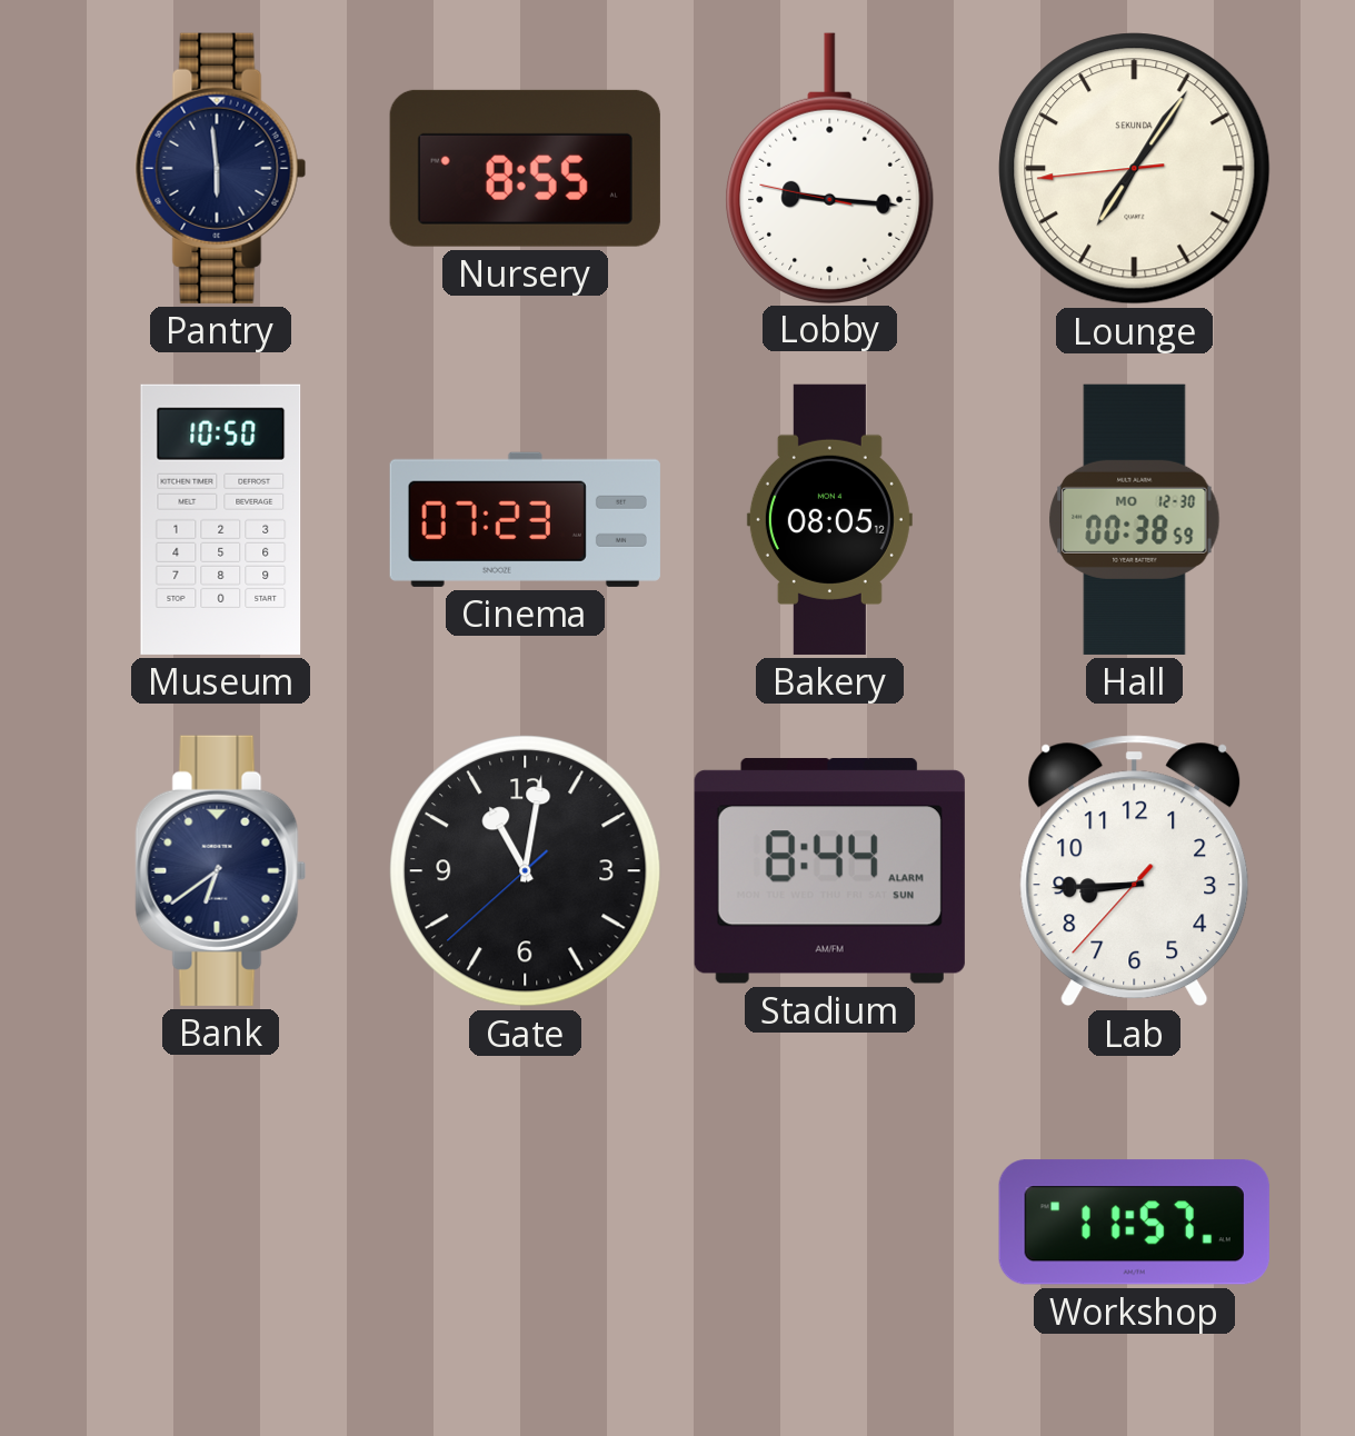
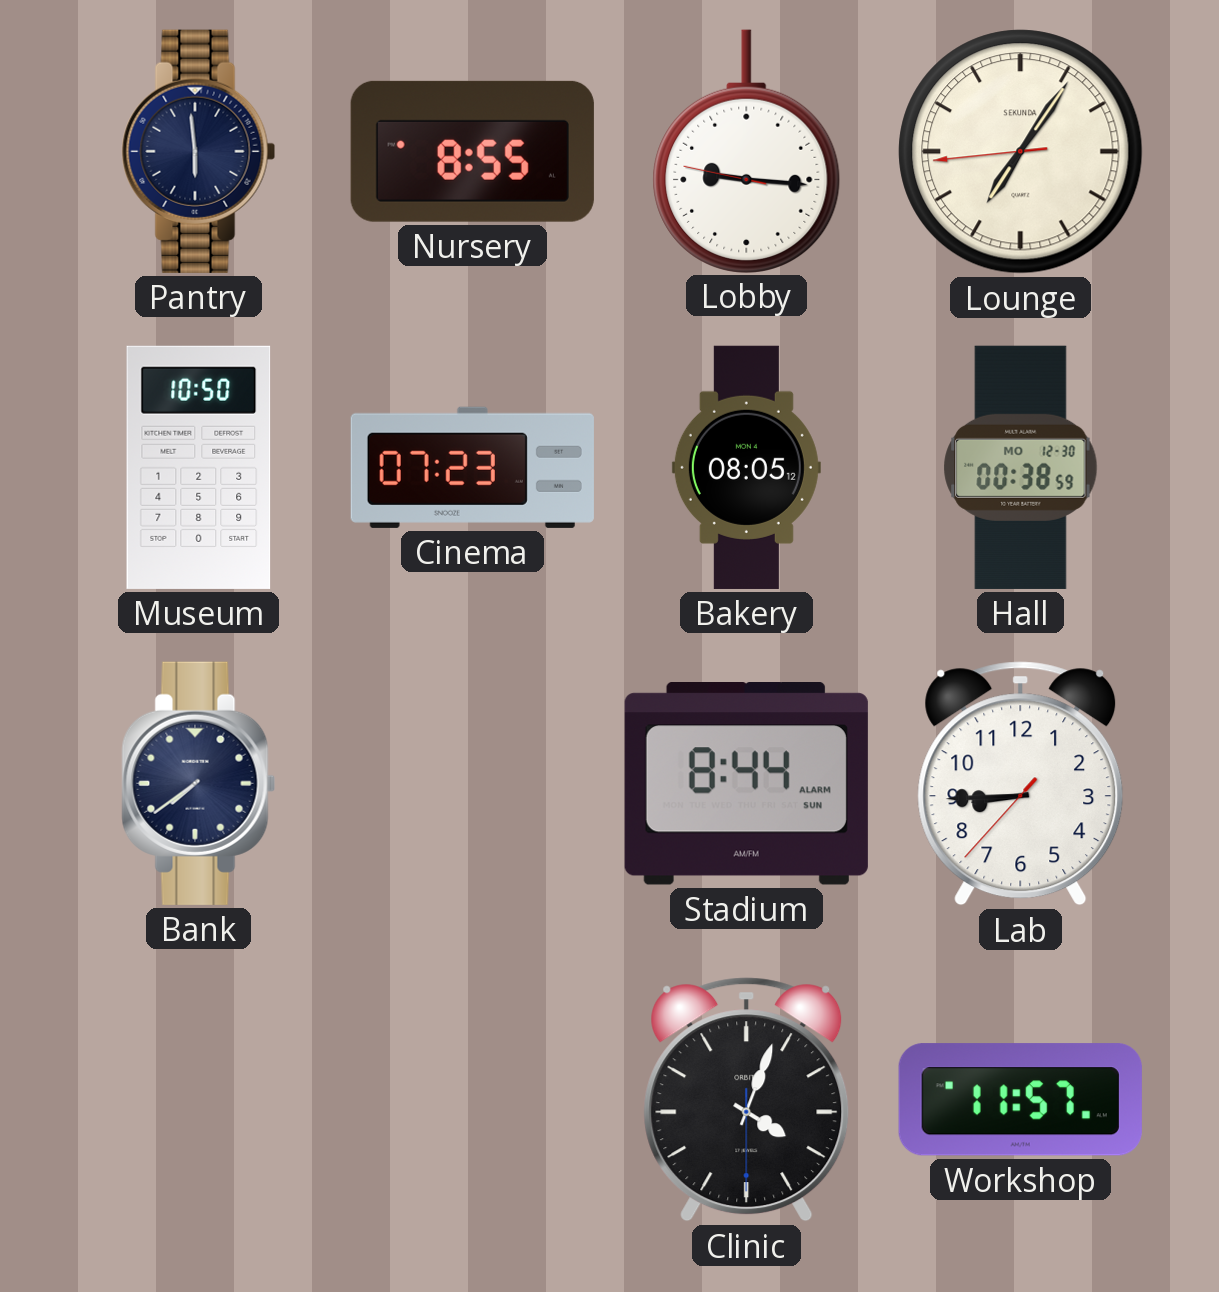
Bank: 6:39 -> 7:39 (199, 783)
Gate: 11:01 -> none (526, 871)
Clinic: none -> 4:03 (747, 1100)
